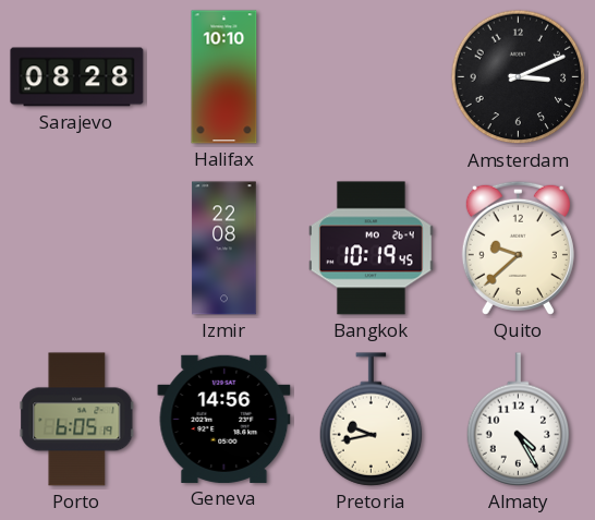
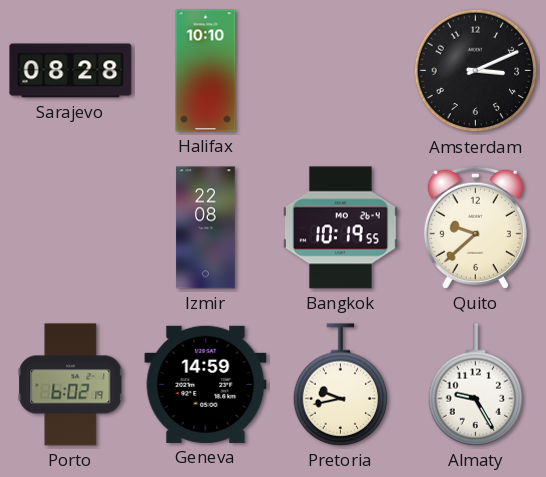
Bangkok: 10:19:45 -> 10:19:55 (341, 228)
Porto: 6:05 -> 6:02 (71, 385)
Geneva: 14:56 -> 14:59 (206, 384)
Almaty: 4:25 -> 9:25 (476, 385)
